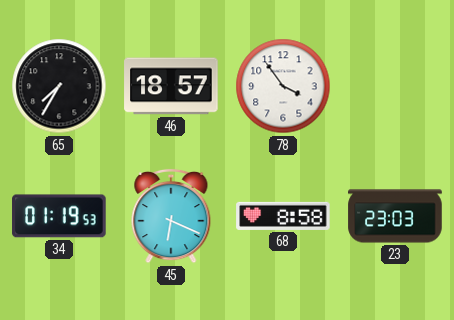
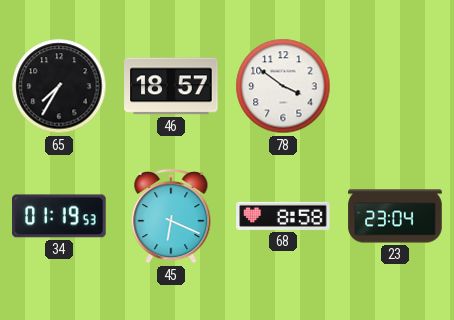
78: 3:54 -> 3:51 (283, 86)
23: 23:03 -> 23:04 (395, 216)
